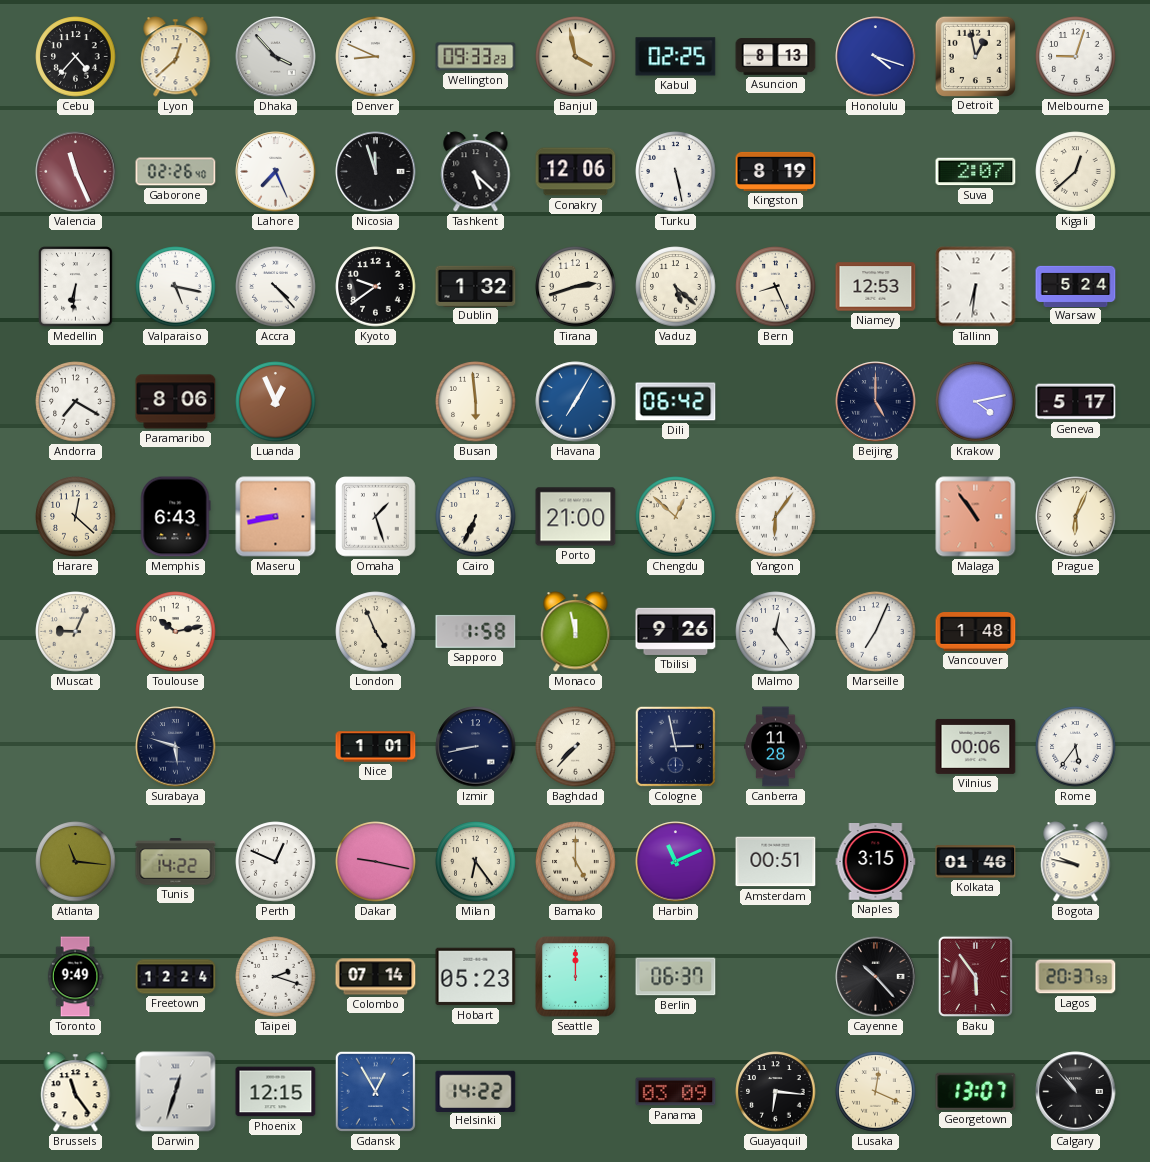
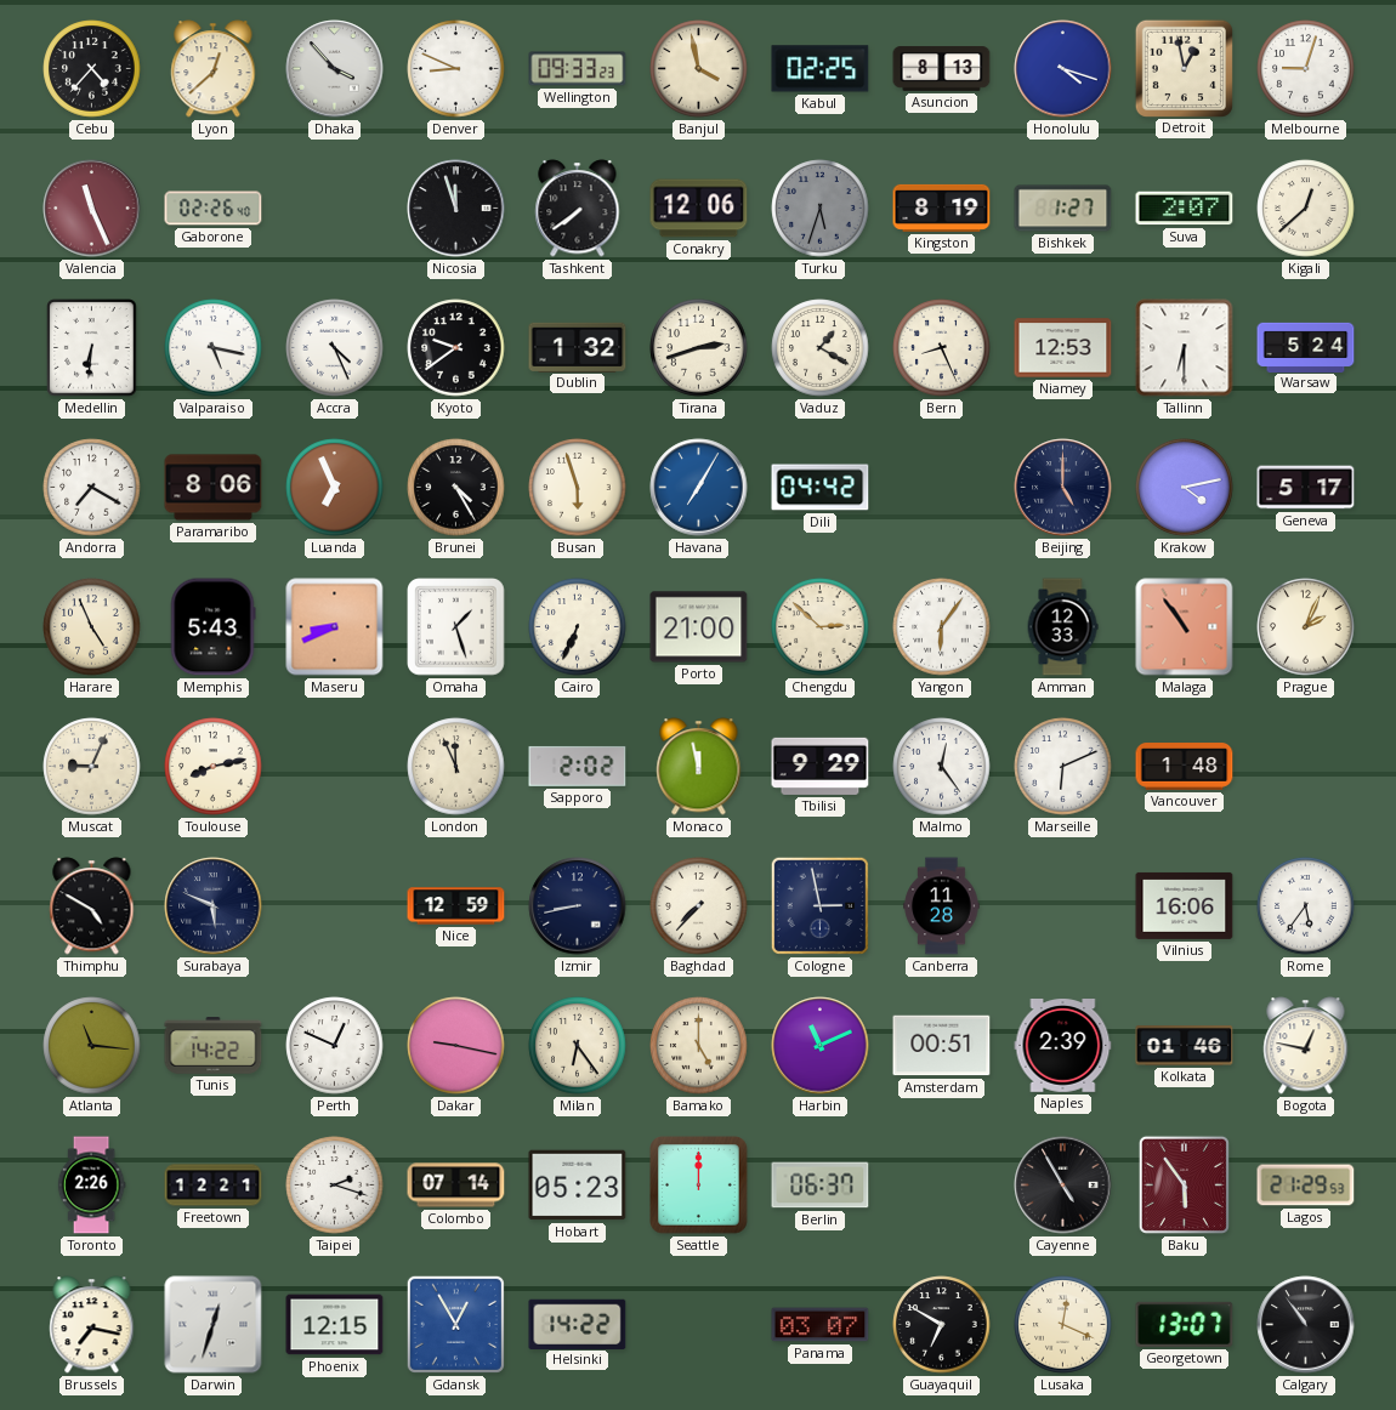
Lahore: 7:26 -> none (276, 172)
Tashkent: 5:22 -> 7:39 (578, 209)
Turku: 5:28 -> 5:33 (821, 209)
Turku dial: white -> grey (821, 209)
Bishkek: none -> 1:27 (1063, 209)
Accra: 4:23 -> 4:26 (335, 348)
Vaduz: 5:22 -> 1:20 (821, 348)
Tallinn: 6:31 -> 6:30 (1185, 348)
Luanda: 12:56 -> 6:56 (335, 488)
Brunei: none -> 4:25 (456, 488)
Busan: 5:59 -> 5:57 (578, 488)
Dili: 06:42 -> 04:42 (821, 488)
Harare: 12:22 -> 4:56 (92, 627)
Memphis: 6:43 -> 5:43 (212, 627)
Maseru: 8:43 -> 8:41 (335, 627)
Chengdu: 12:52 -> 2:52 (821, 627)
Amman: none -> 12:33 (1062, 627)
Prague: 6:04 -> 2:04 (1306, 627)
Toulouse: 10:13 -> 8:13 (214, 767)
London: 4:56 -> 11:56 (456, 767)
Sapporo: 1:58 -> 2:02 (578, 766)
Tbilisi: 9:26 -> 9:29 (821, 766)
Marseille: 7:04 -> 6:11 (1063, 767)
Thimphu: none -> 4:50 (92, 906)
Surabaya: 5:48 -> 5:49 (214, 906)
Nice: 1:01 -> 12:59 (456, 906)
Vilnius: 00:06 -> 16:06 (1185, 905)
Naples: 3:15 -> 2:39 (1063, 1046)
Bogota: 9:47 -> 12:47 (1306, 1046)
Toronto: 9:49 -> 2:26 (91, 1186)
Freetown: 12:24 -> 12:21 (214, 1186)
Cayenne: 10:23 -> 4:55 (1063, 1186)
Lagos: 20:37 -> 21:29 (1306, 1186)
Brussels: 11:24 -> 7:17 (92, 1325)
Panama: 03:09 -> 03:07 (821, 1325)
Guayaquil: 6:16 -> 6:50 (942, 1325)
Calgary: 10:53 -> 10:54 (1306, 1325)
